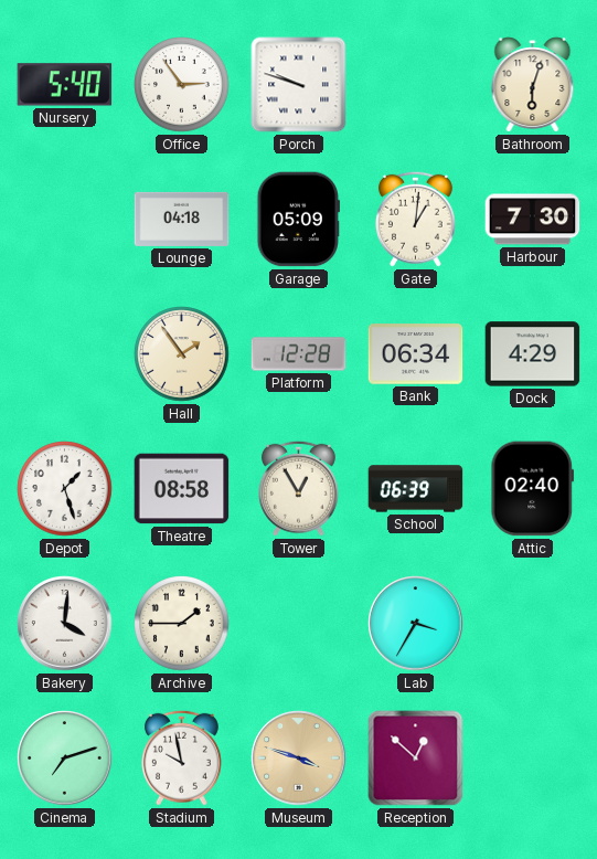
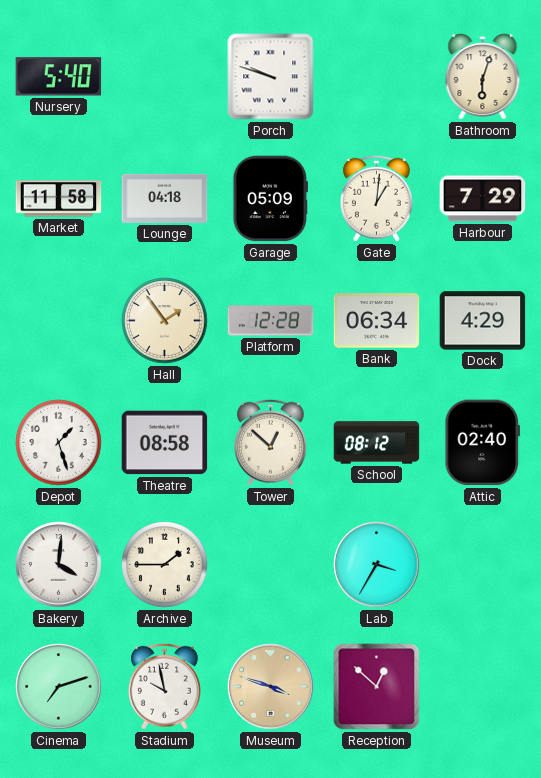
Office: 2:54 -> none (182, 85)
Market: none -> 11:58 (59, 199)
Harbour: 7:30 -> 7:29 (483, 199)
Tower: 12:55 -> 12:52 (270, 442)
School: 06:39 -> 08:12 (377, 443)
